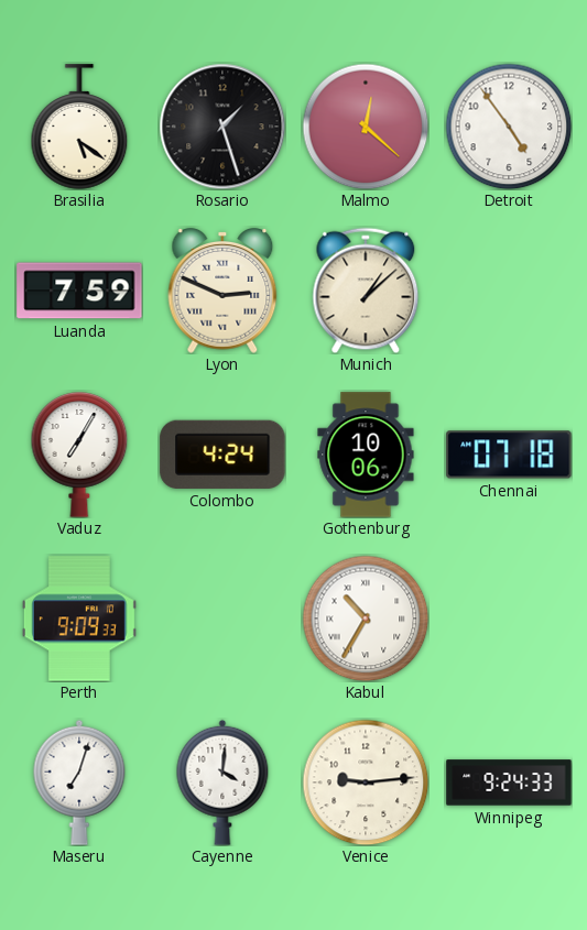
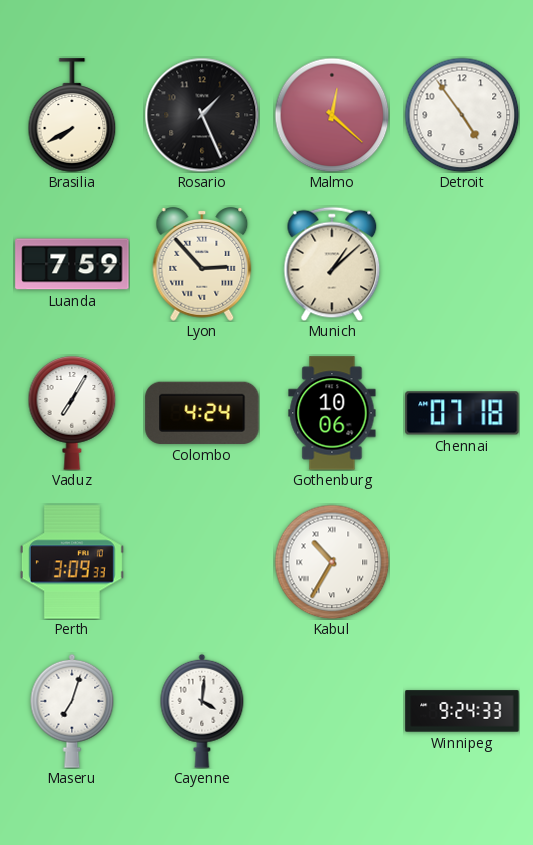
Brasilia: 5:21 -> 7:40 (72, 115)
Rosario: 1:27 -> 1:26 (202, 115)
Lyon: 2:49 -> 2:53 (202, 265)
Perth: 9:09 -> 3:09 (72, 562)
Venice: 9:14 -> none (366, 783)
